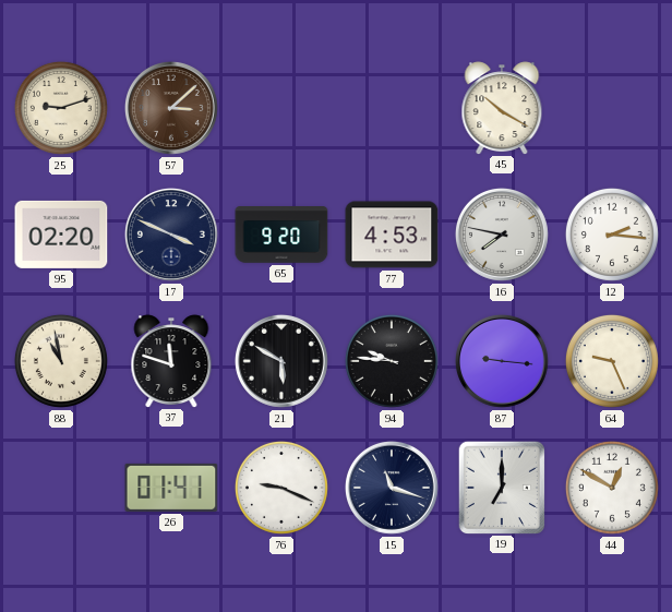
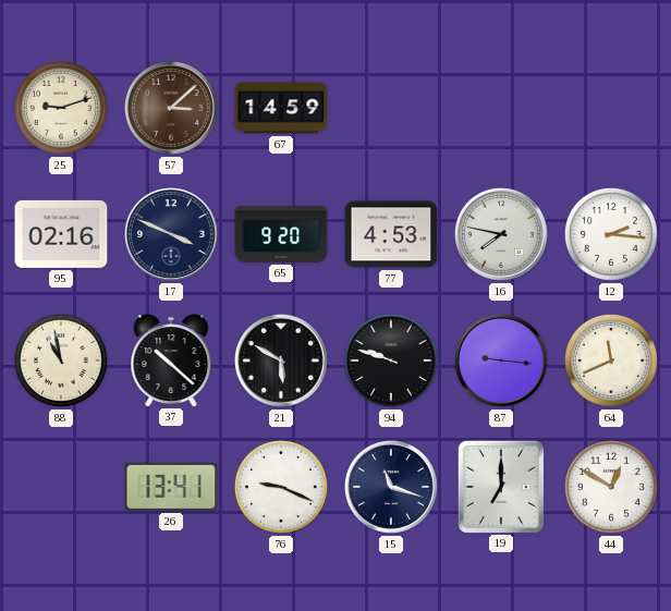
67: none -> 14:59 (281, 108)
45: 10:20 -> none (502, 108)
95: 02:20 -> 02:16 (61, 234)
37: 11:48 -> 10:22 (171, 361)
94: 9:46 -> 9:48 (391, 361)
64: 9:26 -> 11:41 (611, 361)
26: 01:41 -> 13:41 (171, 487)
